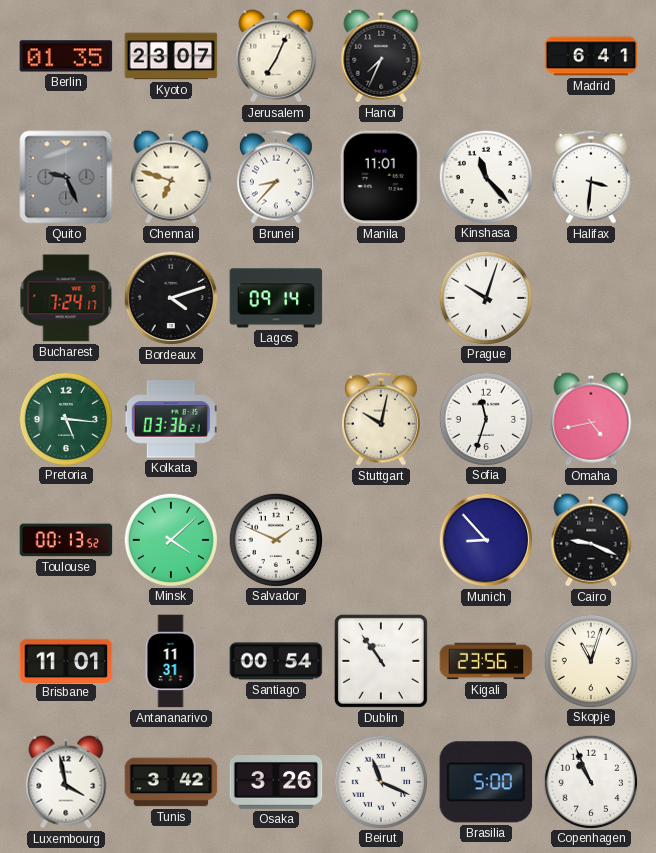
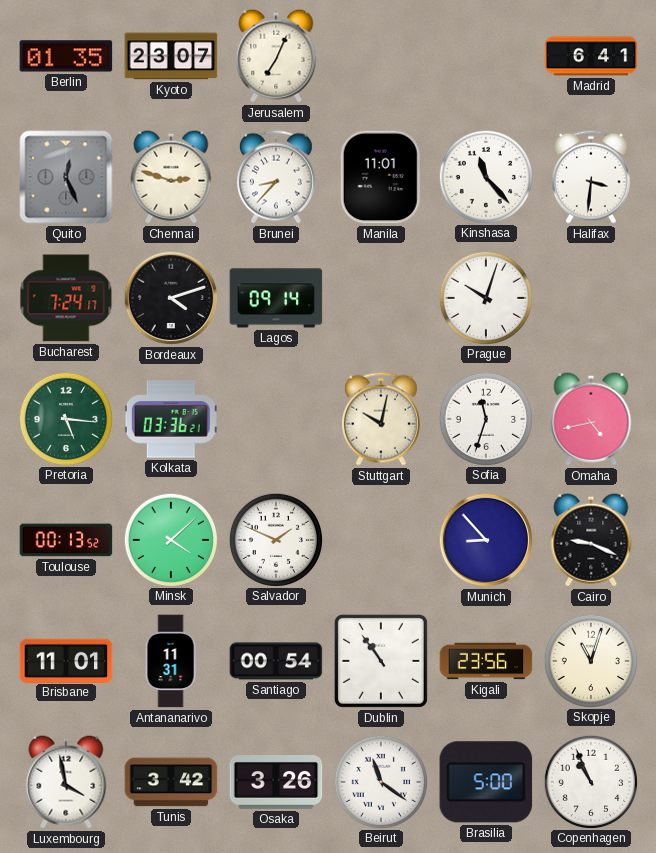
Hanoi: 7:34 -> none (381, 56)
Quito: 9:26 -> 12:26 (66, 177)
Chennai: 6:48 -> 2:48 (171, 177)
Beirut: 11:19 -> 11:21 (380, 781)
